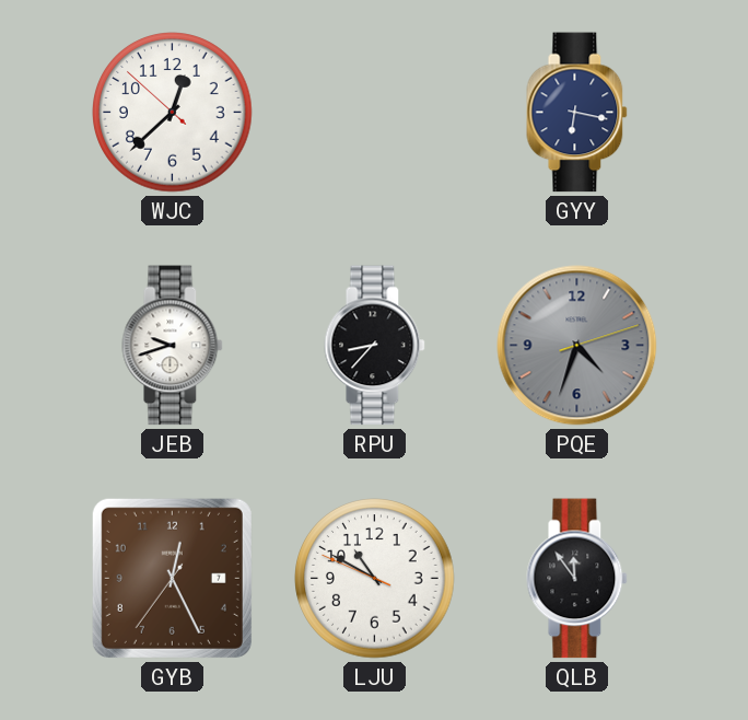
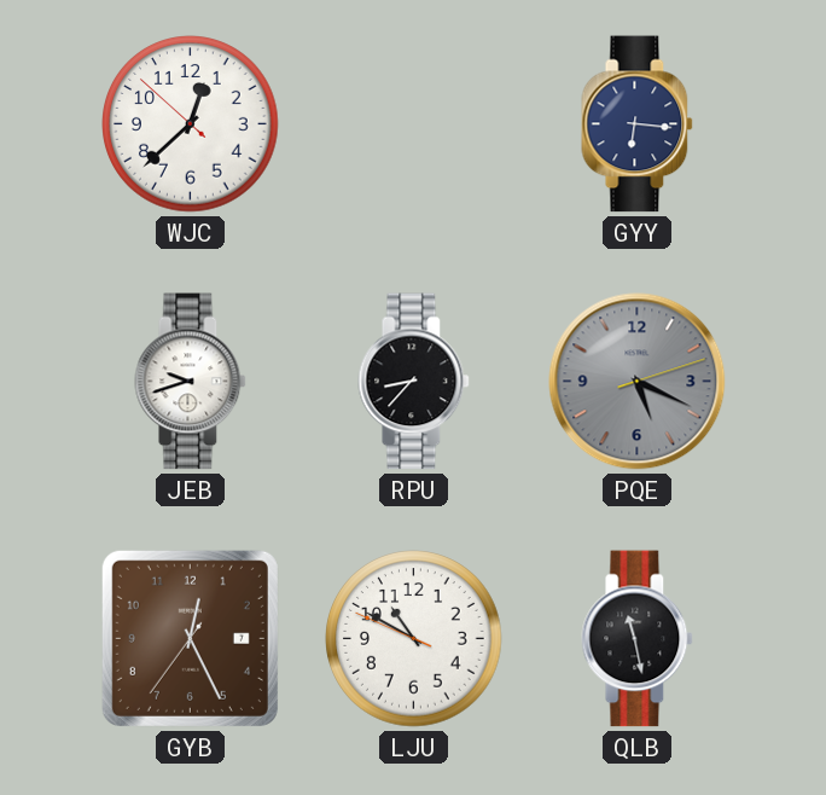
GYY: 6:17 -> 6:16 (638, 124)
PQE: 4:33 -> 5:19 (638, 382)
QLB: 11:54 -> 11:28 (638, 639)
